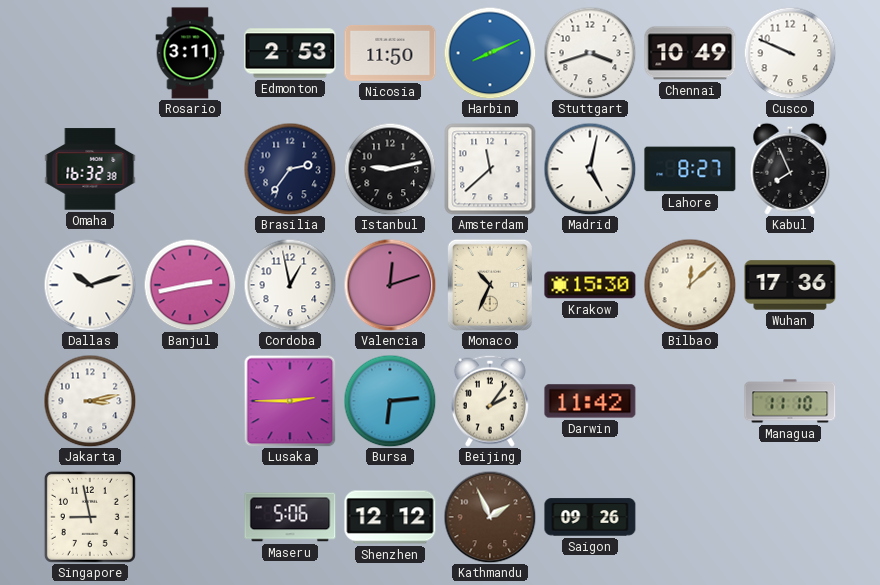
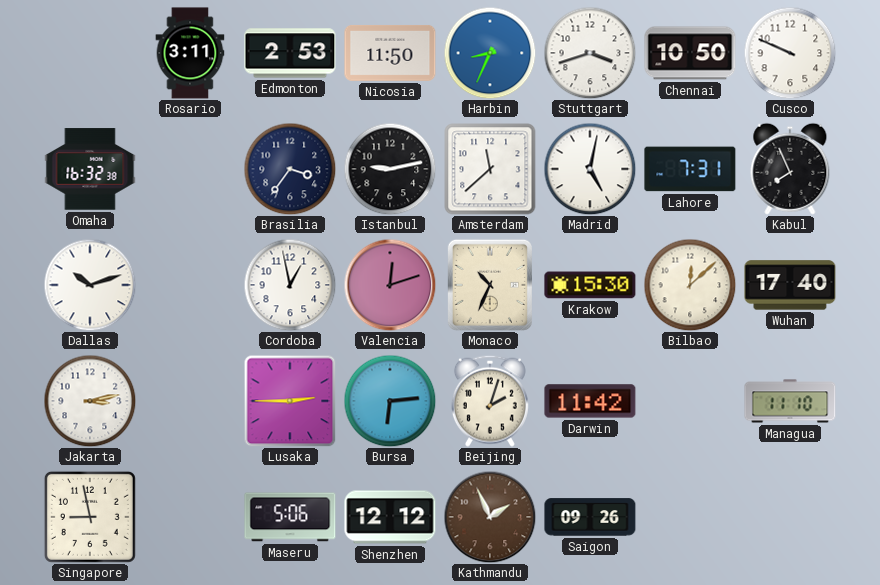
Harbin: 8:11 -> 8:34 (490, 53)
Chennai: 10:49 -> 10:50 (690, 53)
Brasilia: 2:36 -> 3:36 (290, 169)
Lahore: 8:27 -> 7:31 (690, 169)
Banjul: 2:43 -> none (190, 285)
Wuhan: 17:36 -> 17:40 (790, 285)
Beijing: 2:06 -> 2:03 (490, 401)
